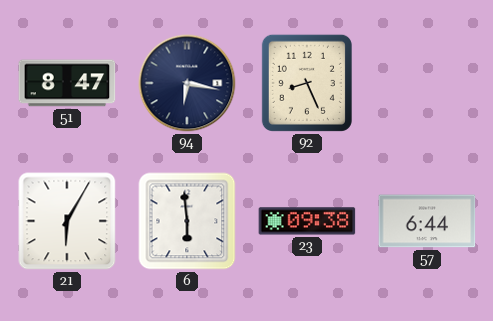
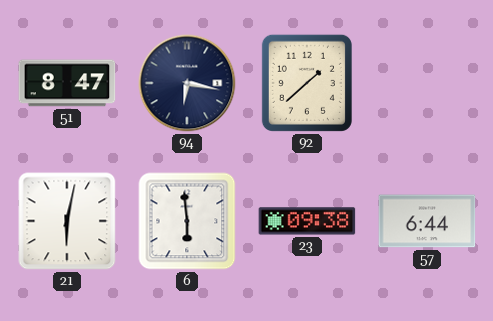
92: 8:26 -> 1:38 (307, 83)
21: 6:05 -> 6:02 (67, 221)
